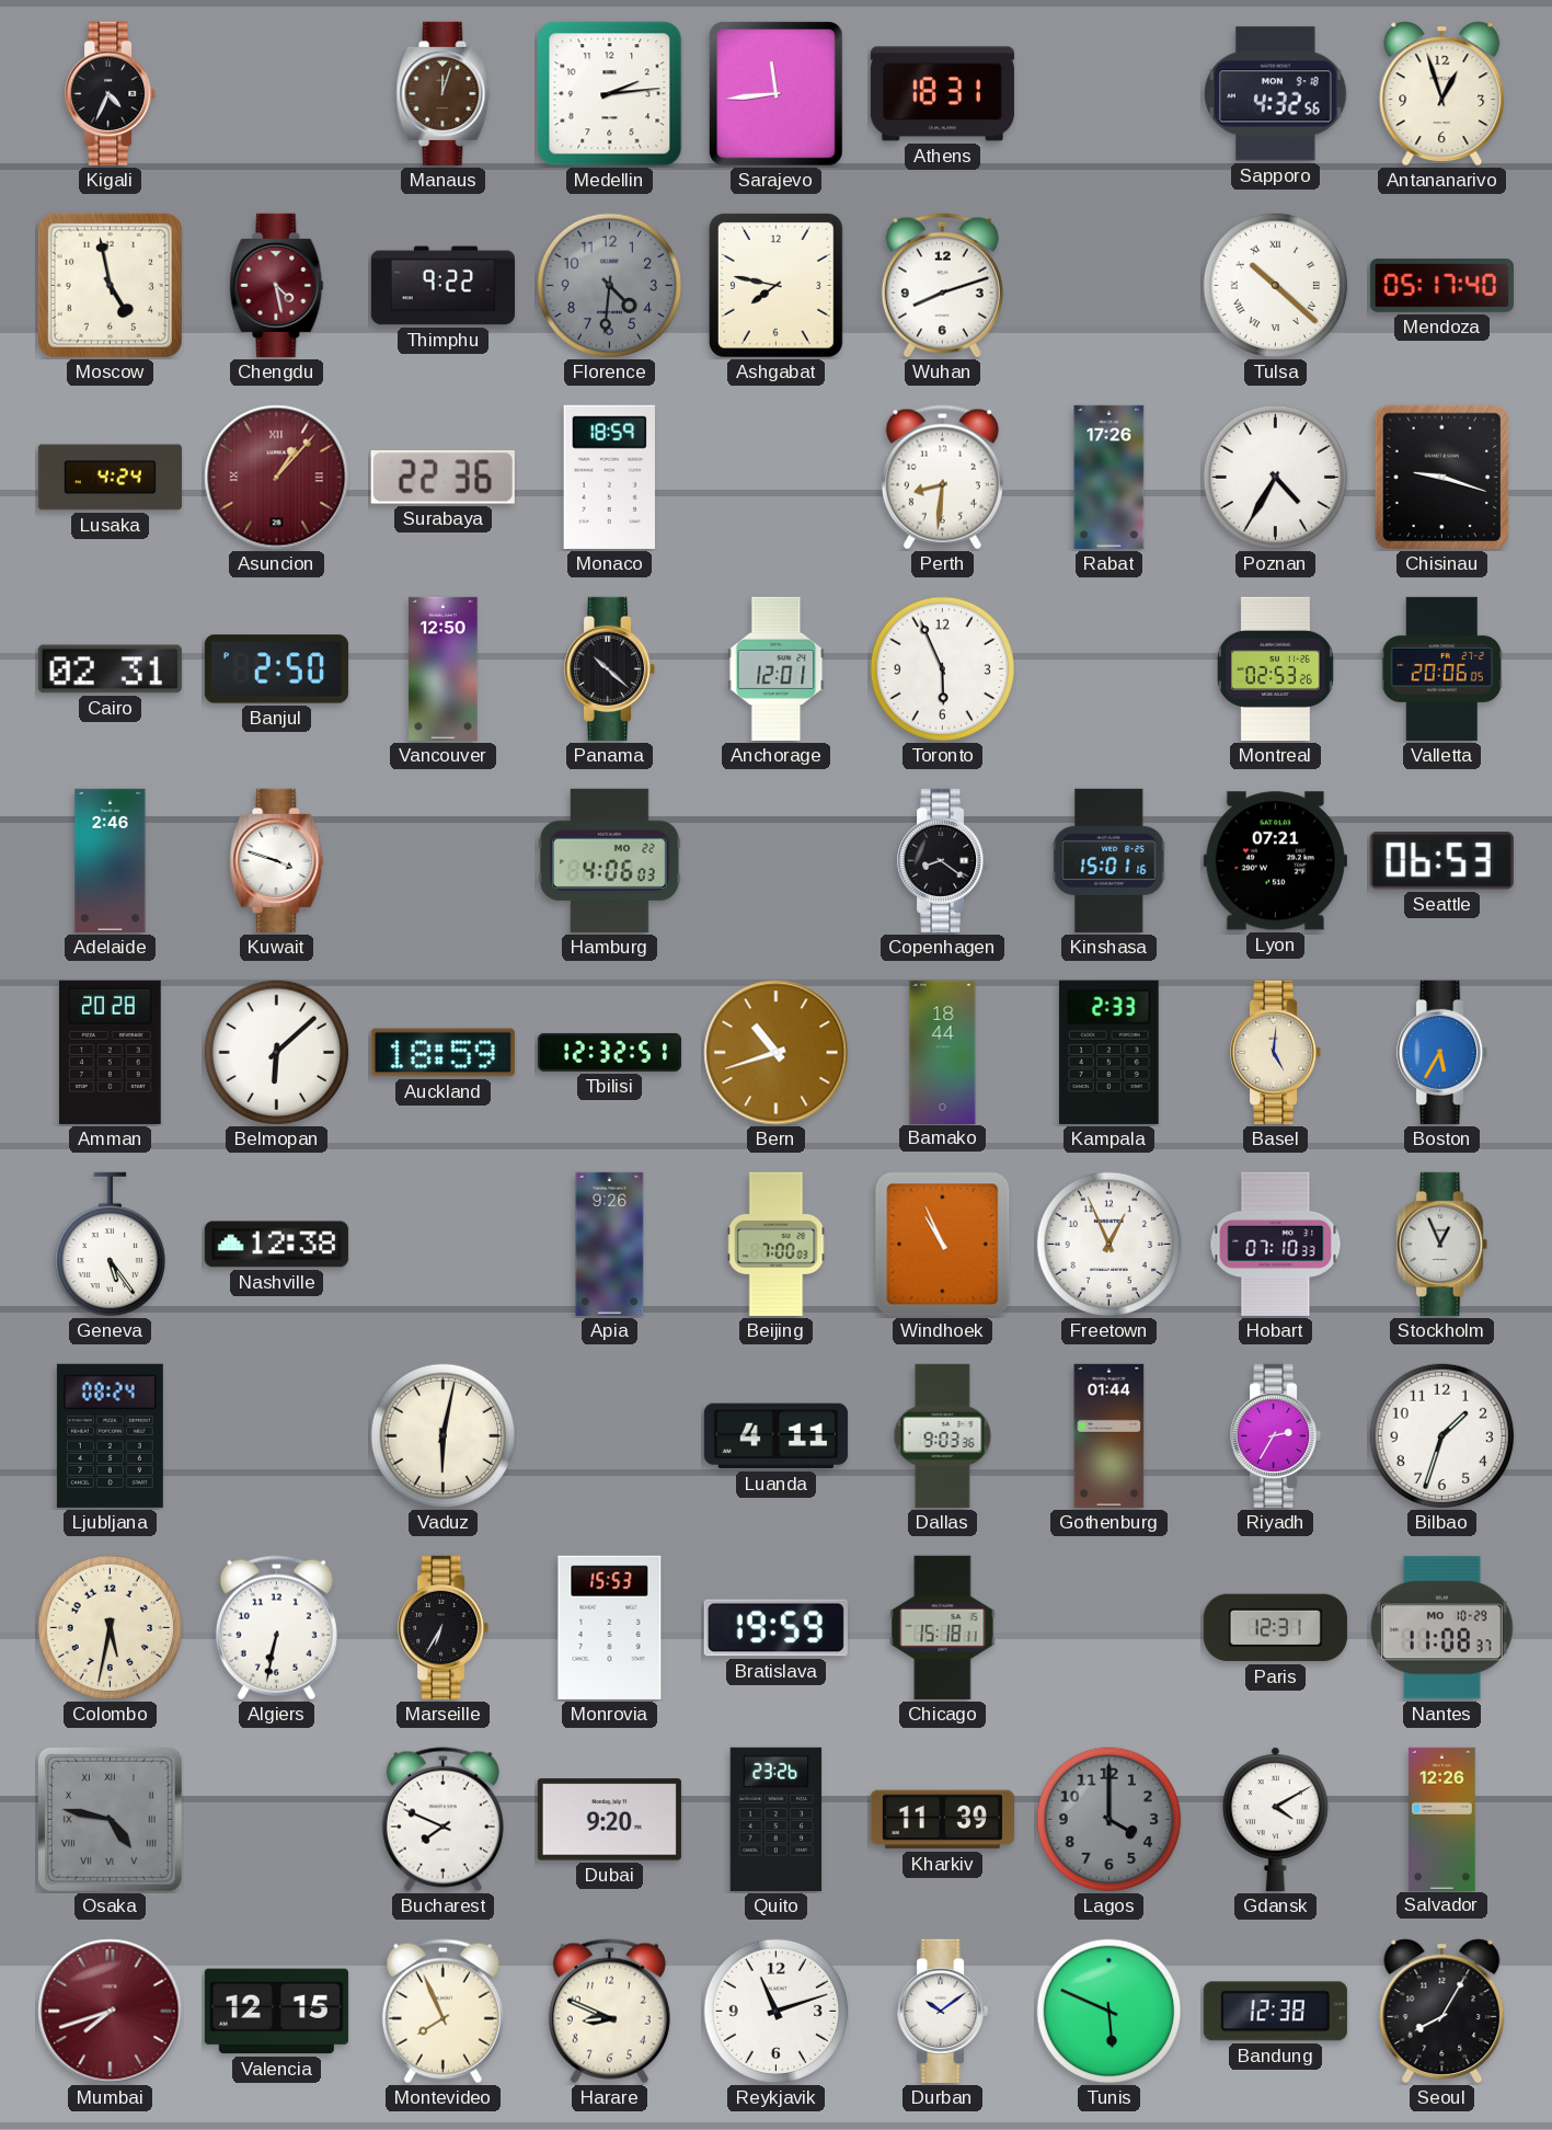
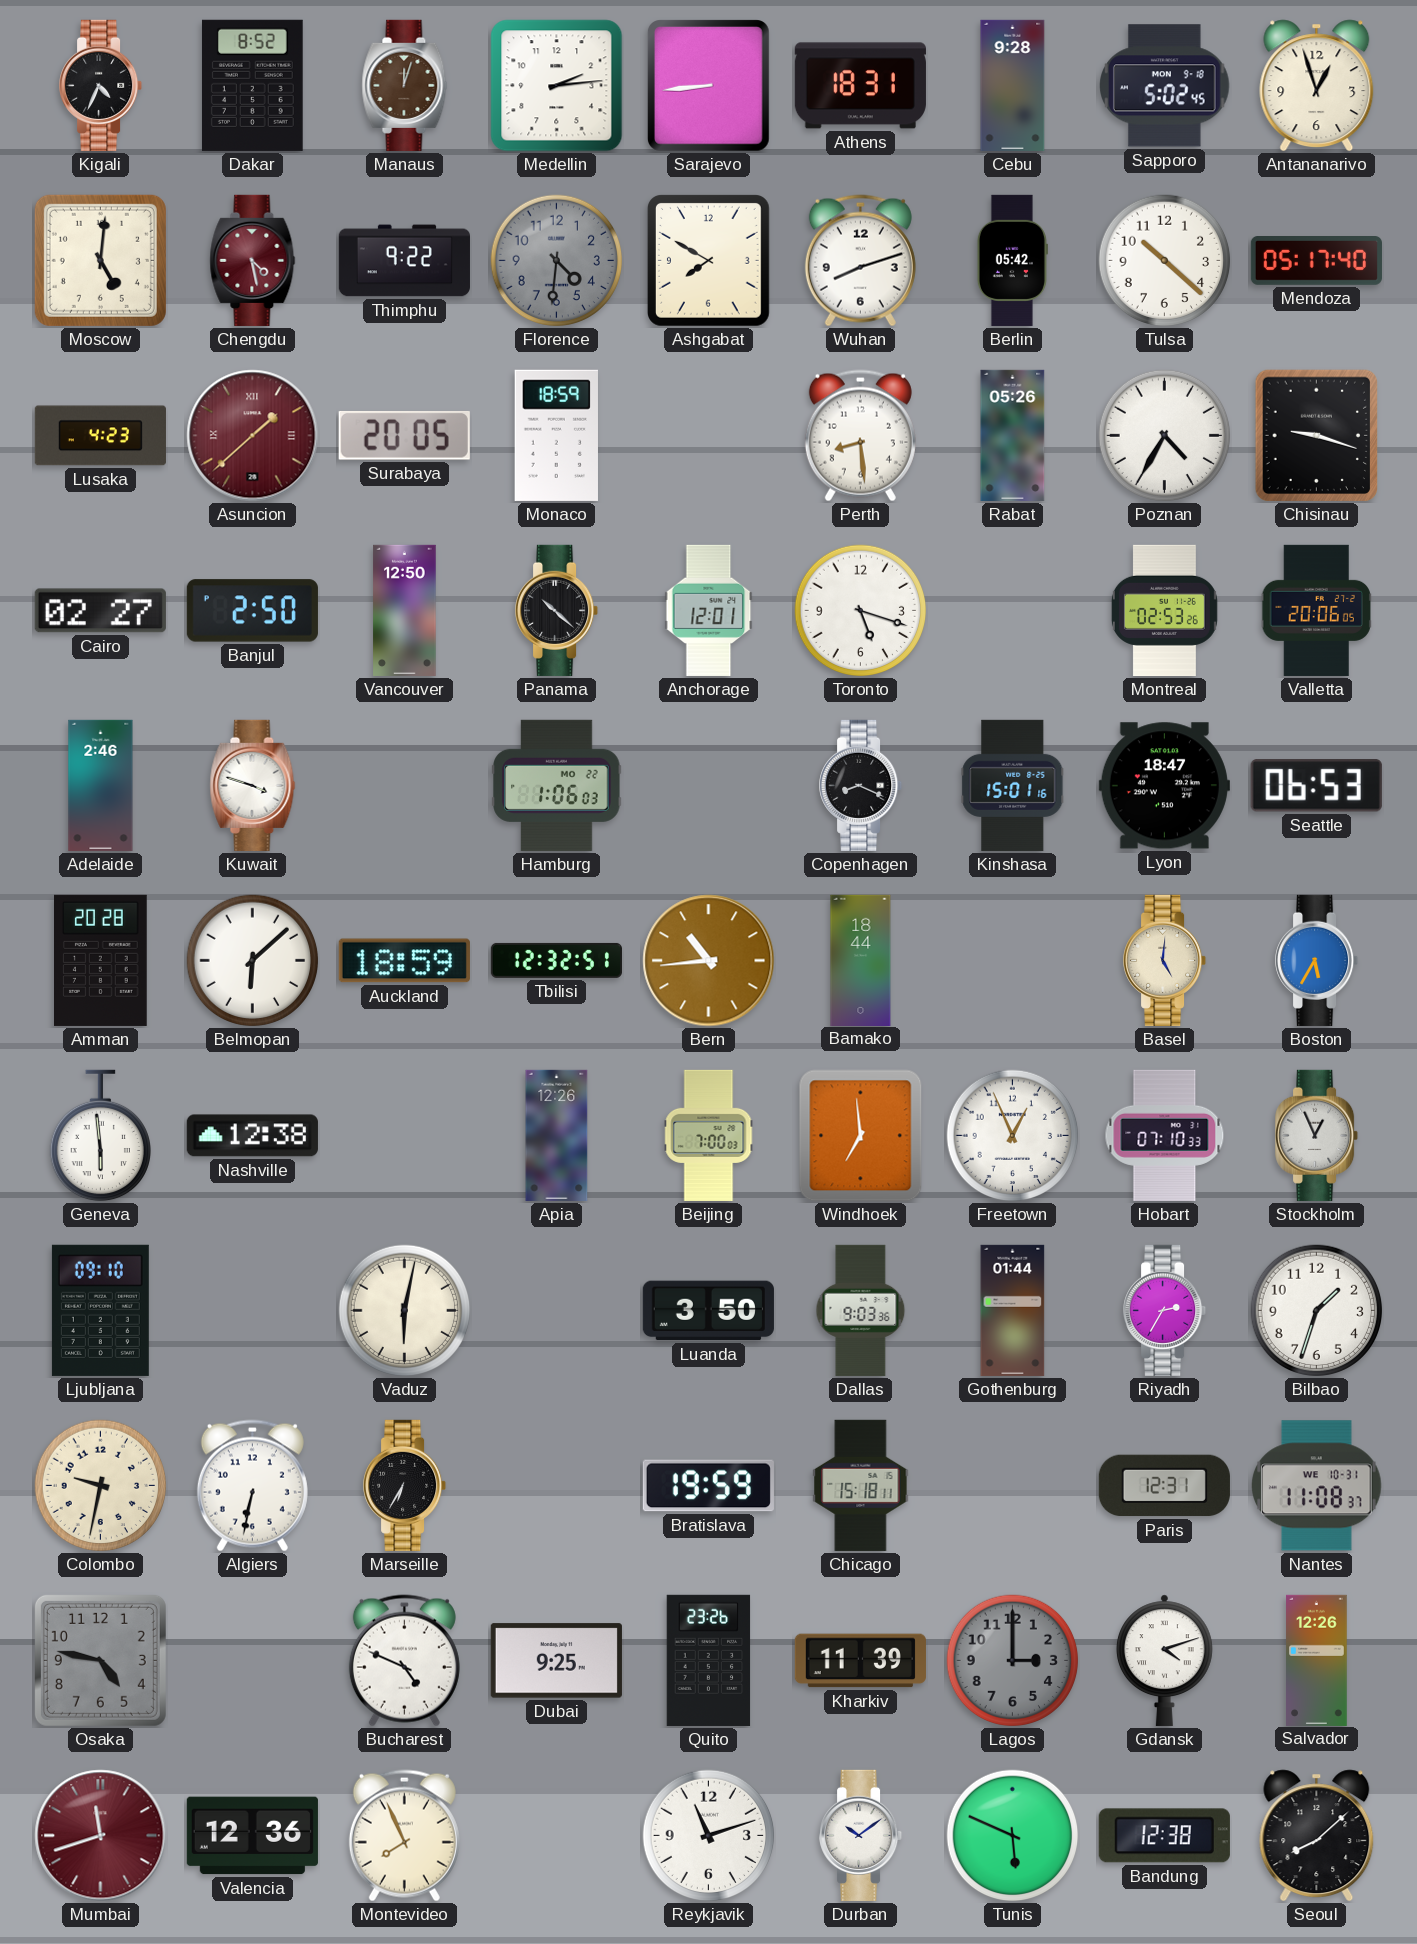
Dakar: none -> 8:52 (252, 85)
Sarajevo: 11:44 -> 8:44 (709, 86)
Cebu: none -> 9:28 (1013, 85)
Sapporo: 4:32 -> 5:02 (1165, 86)
Moscow: 4:58 -> 5:01 (100, 260)
Ashgabat: 7:47 -> 7:50 (708, 260)
Berlin: none -> 05:42 (1012, 260)
Tulsa numerals: Roman -> Arabic (1165, 261)
Lusaka: 4:24 -> 4:23 (100, 436)
Asuncion: 1:07 -> 1:38 (253, 436)
Surabaya: 22:36 -> 20:05 (404, 435)
Perth: 8:31 -> 8:29 (860, 436)
Rabat: 17:26 -> 05:26 (1013, 435)
Cairo: 02:31 -> 02:27 (100, 611)
Toronto: 5:56 -> 5:18 (861, 611)
Hamburg: 4:06 -> 1:06 (557, 785)
Copenhagen: 8:21 -> 8:19 (861, 785)
Lyon: 07:21 -> 18:47 (1164, 786)
Bern: 10:42 -> 10:44 (709, 961)
Kampala: 2:33 -> none (1108, 1052)
Geneva: 5:24 -> 5:59 (100, 1136)
Apia: 9:26 -> 12:26 (557, 1135)
Windhoek: 10:56 -> 6:59 (861, 1136)
Ljubljana: 08:24 -> 09:10 (100, 1310)
Luanda: 4:11 -> 3:50 (708, 1311)
Colombo: 5:32 -> 9:32 (101, 1486)
Monrovia: 15:53 -> none (610, 1627)
Nantes date: MO 10-29 -> WE 10-31 (1317, 1486)
Osaka numerals: Roman -> Arabic (100, 1660)
Bucharest: 7:49 -> 4:49 (404, 1661)
Dubai: 9:20 -> 9:25 (556, 1661)
Lagos: 4:00 -> 3:00 (1013, 1661)
Gdansk: 4:10 -> 4:12 (1164, 1660)
Mumbai: 7:42 -> 11:42 (101, 1836)
Valencia: 12:15 -> 12:36 (252, 1836)
Harare: 8:49 -> none (609, 2012)
Seoul: 8:05 -> 8:08 (1317, 1836)
